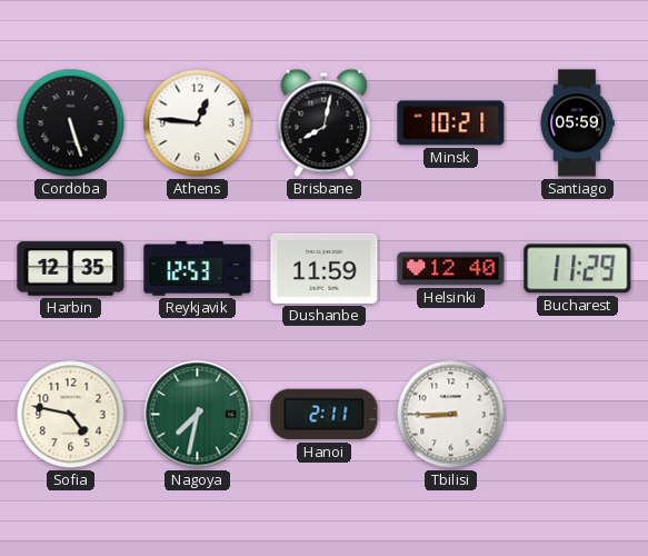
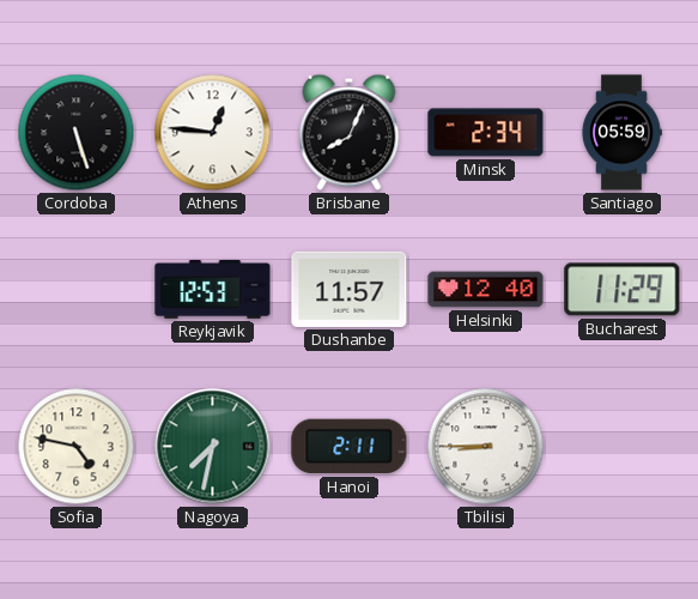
Brisbane: 8:02 -> 8:04 (350, 132)
Minsk: 10:21 -> 2:34 (486, 133)
Harbin: 12:35 -> none (71, 269)
Dushanbe: 11:59 -> 11:57 (350, 289)
